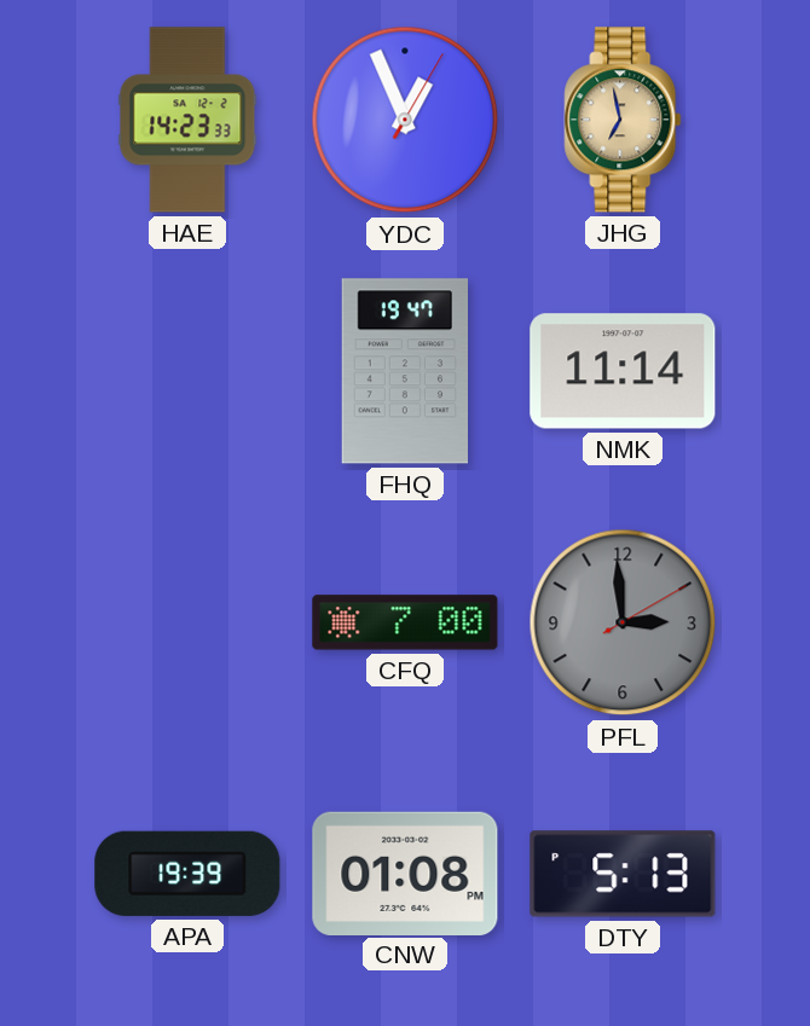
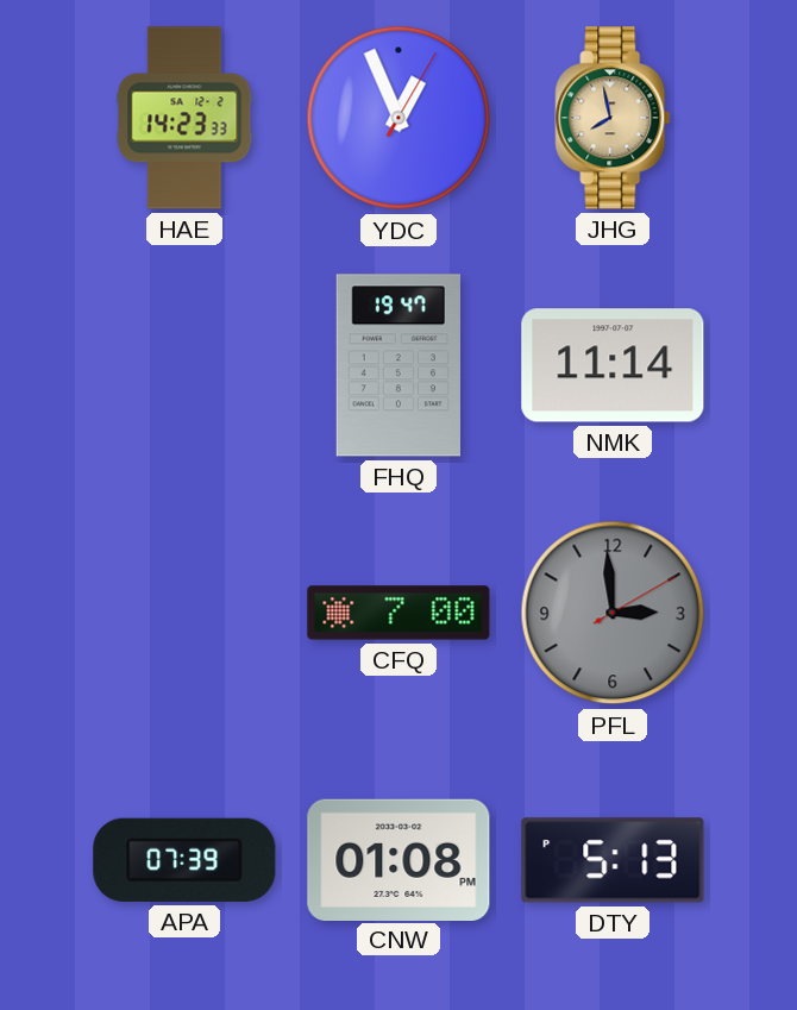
JHG: 6:58 -> 7:58 (613, 118)
APA: 19:39 -> 07:39 (184, 860)
